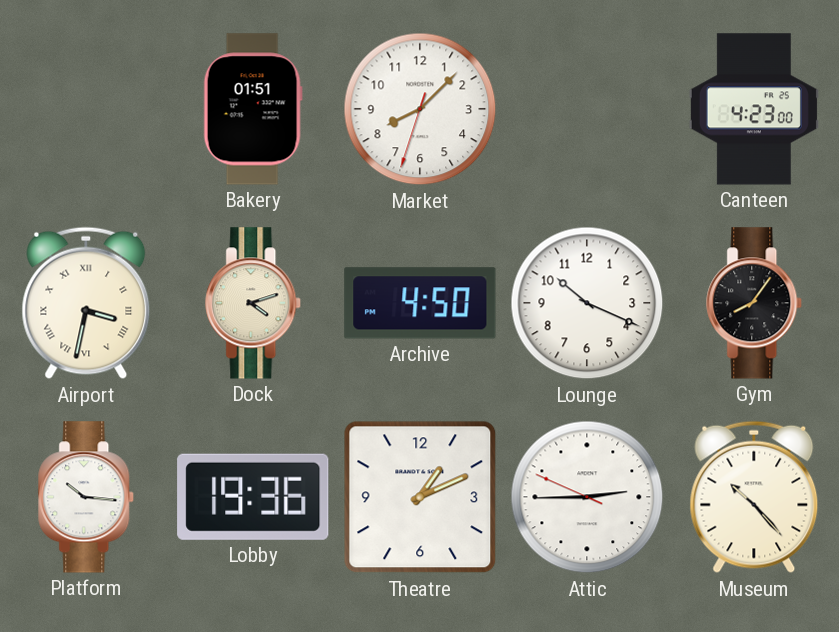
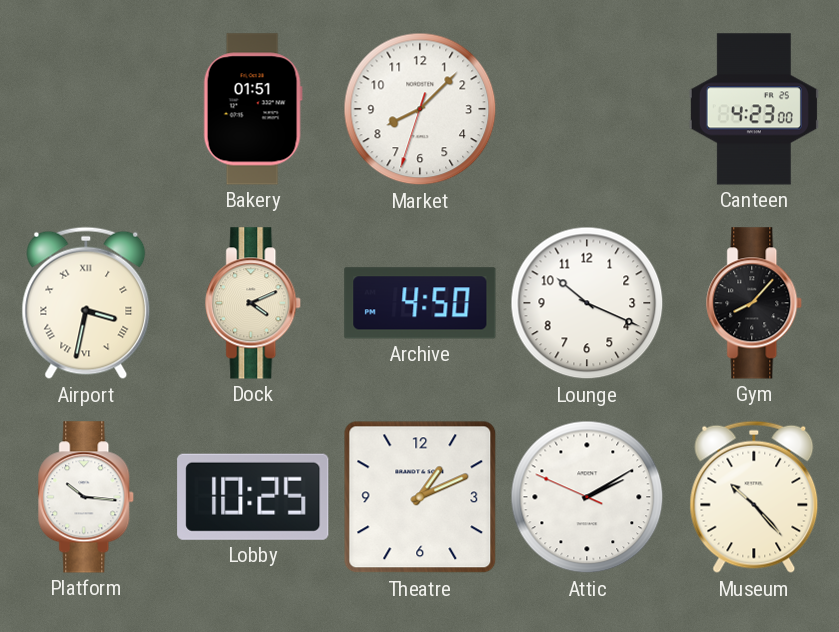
Dock: 4:12 -> 4:11 (254, 303)
Gym: 8:06 -> 8:07 (755, 303)
Lobby: 19:36 -> 10:25 (253, 497)
Attic: 2:44 -> 2:09 (587, 497)
